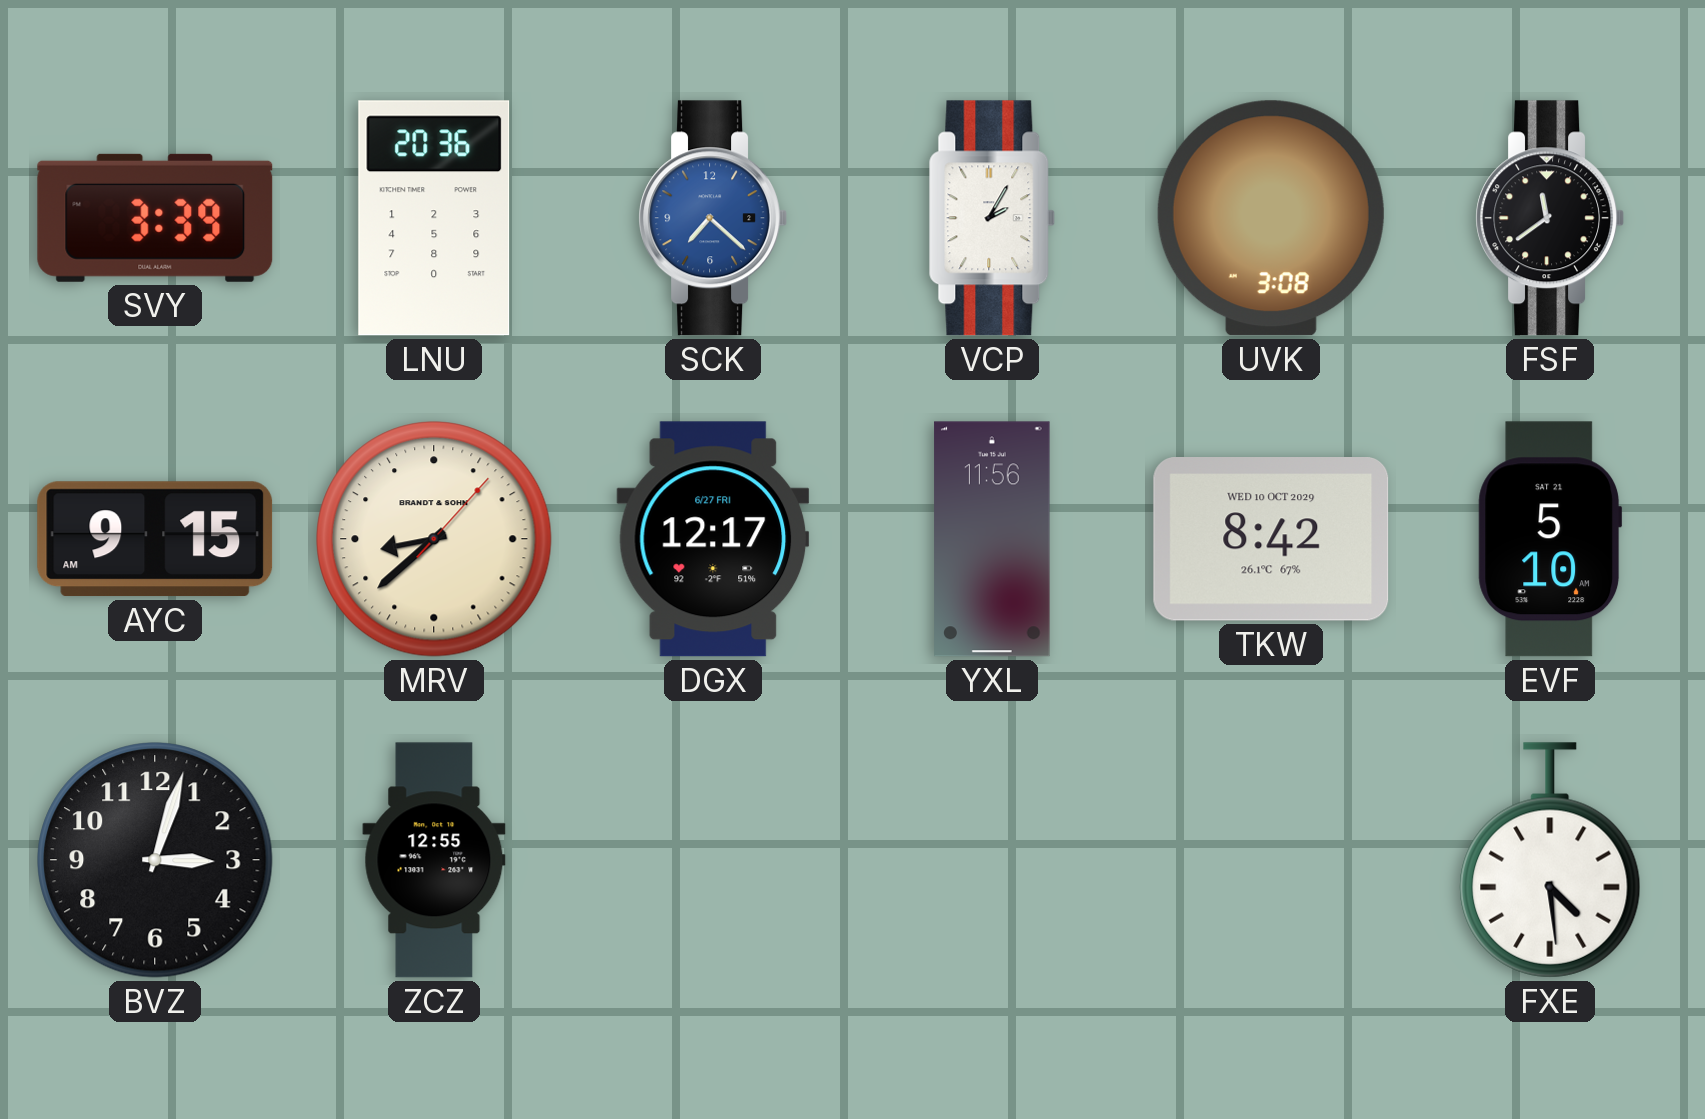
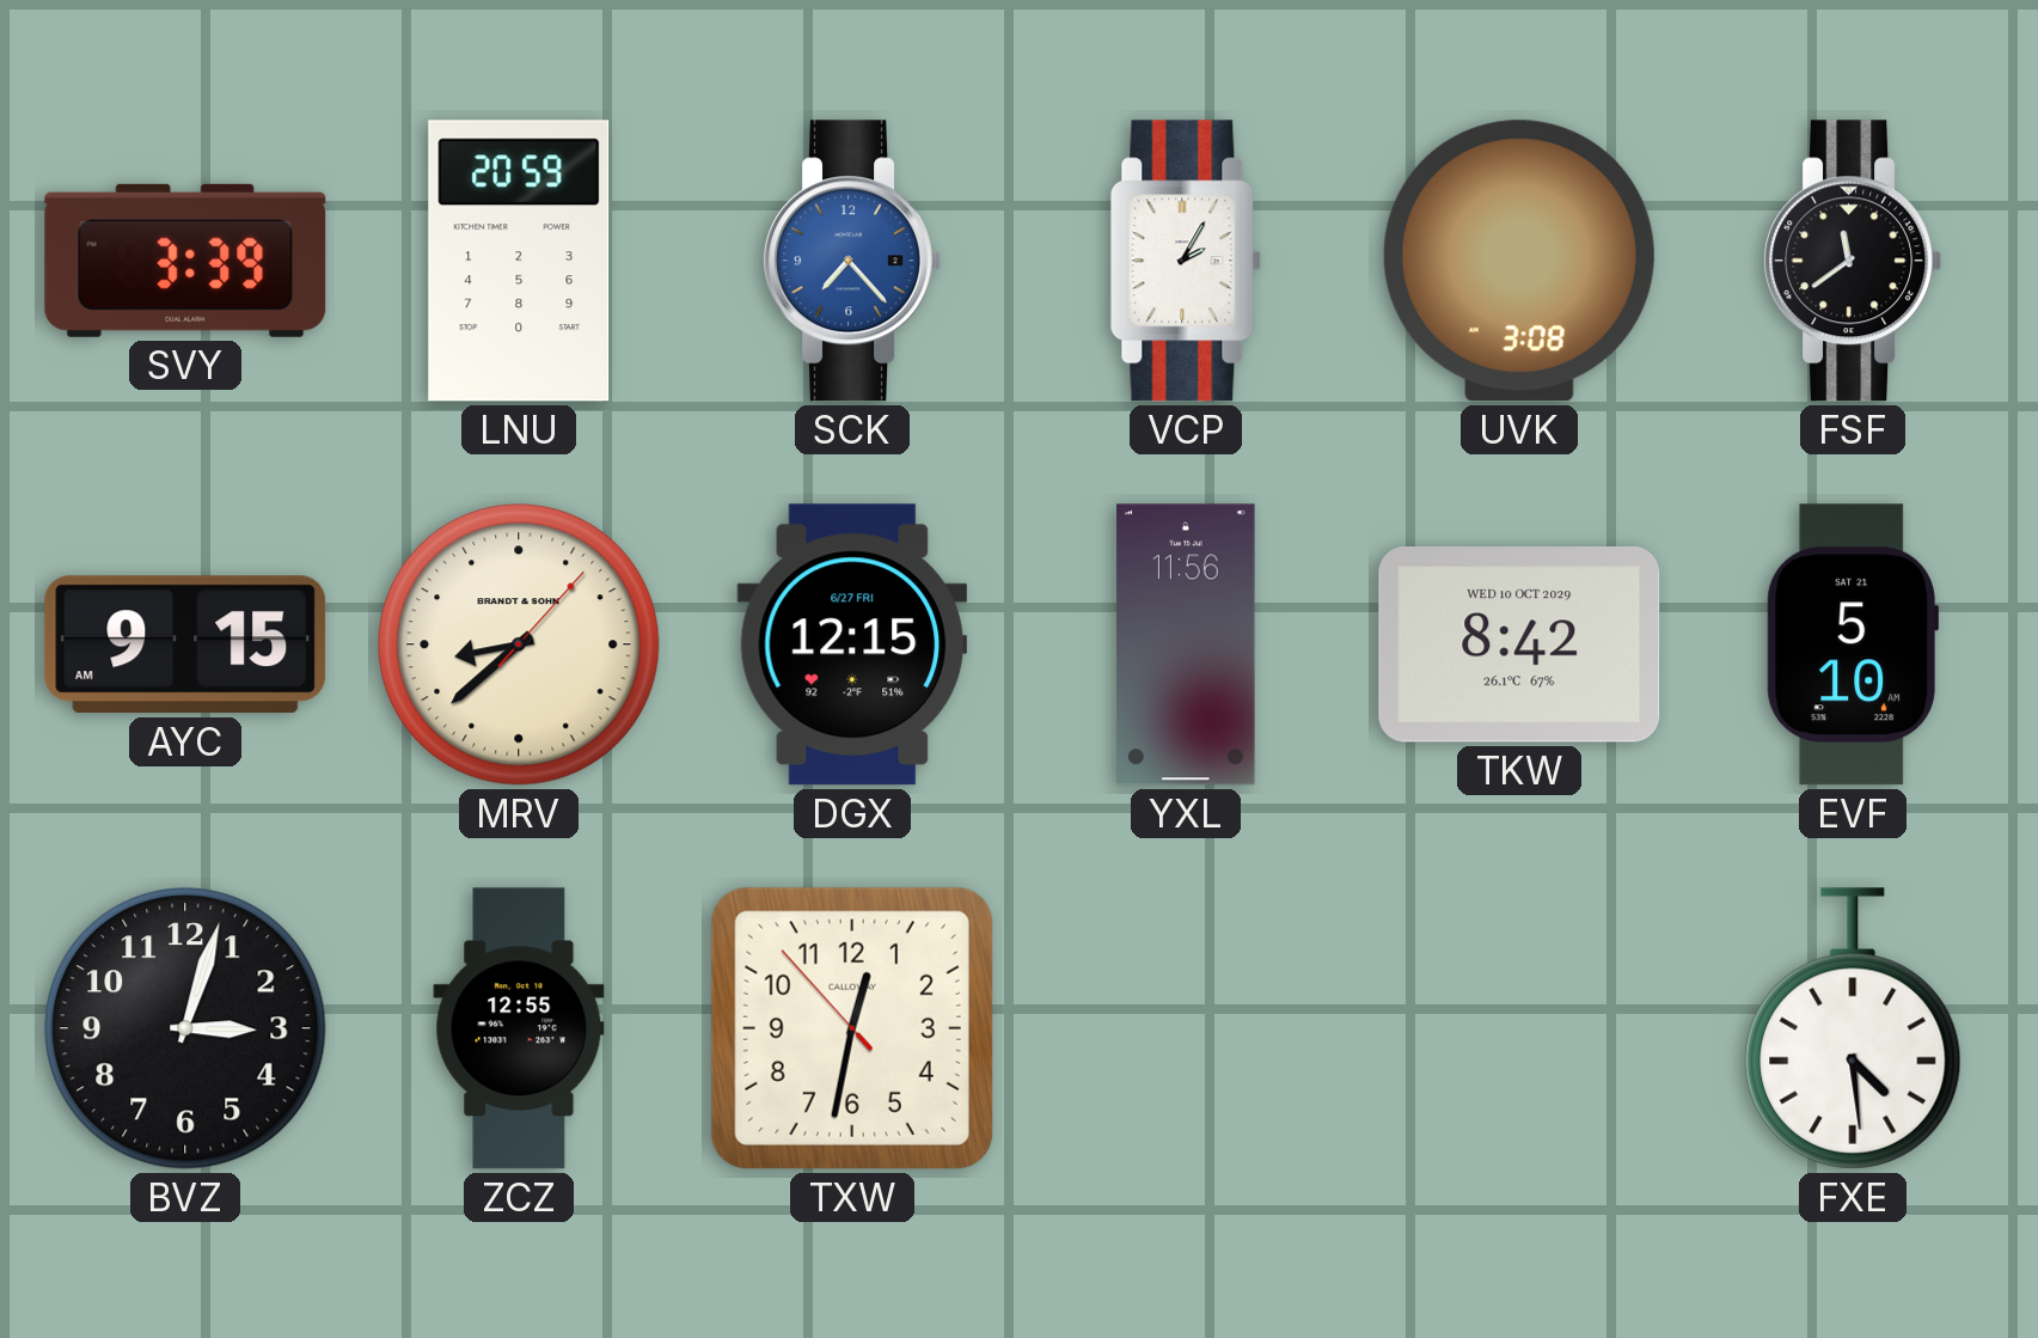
LNU: 20:36 -> 20:59 (519, 261)
SCK: 7:22 -> 7:23 (851, 261)
DGX: 12:17 -> 12:15 (852, 644)
TXW: none -> 12:31 (852, 1028)
